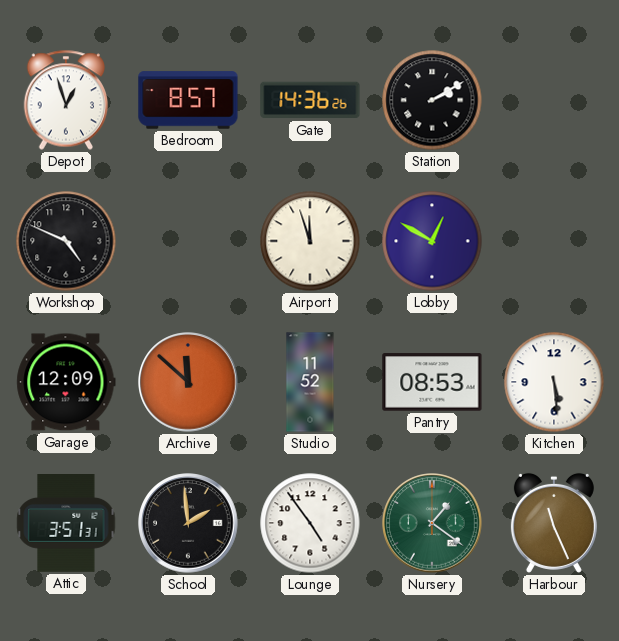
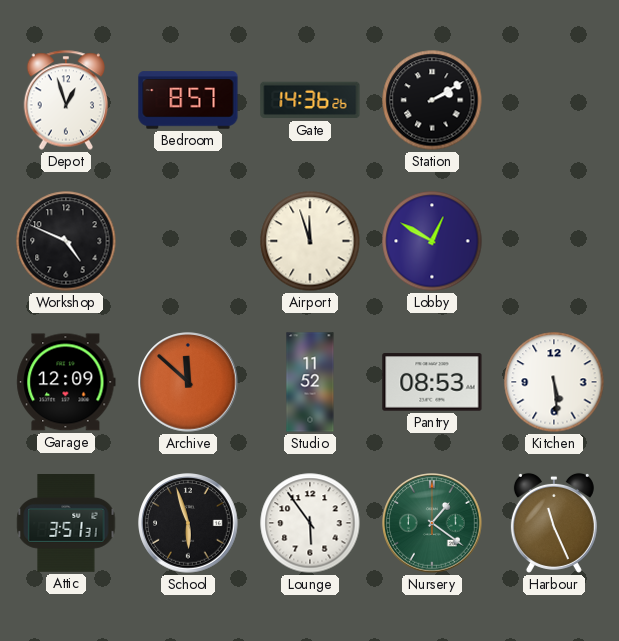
School: 1:59 -> 5:57 (188, 523)
Lounge: 4:54 -> 5:54 (310, 523)
